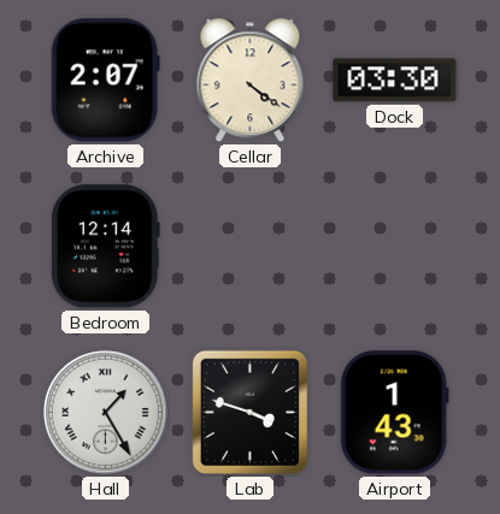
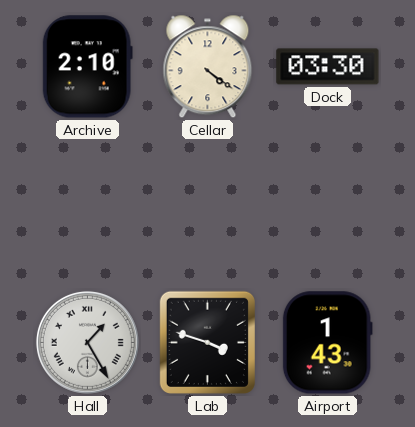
Archive: 2:07 -> 2:10 (87, 67)
Bedroom: 12:14 -> none (105, 247)
